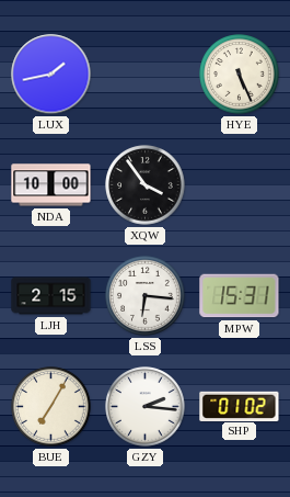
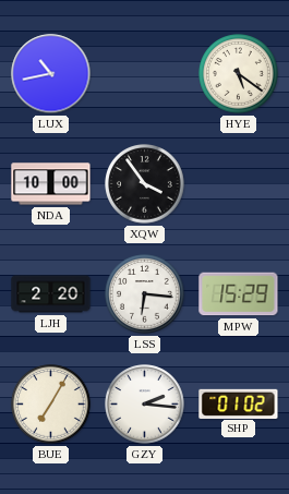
LUX: 1:43 -> 10:43 (51, 74)
HYE: 5:26 -> 5:21 (239, 74)
LJH: 2:15 -> 2:20 (51, 294)
MPW: 15:31 -> 15:29 (239, 294)
